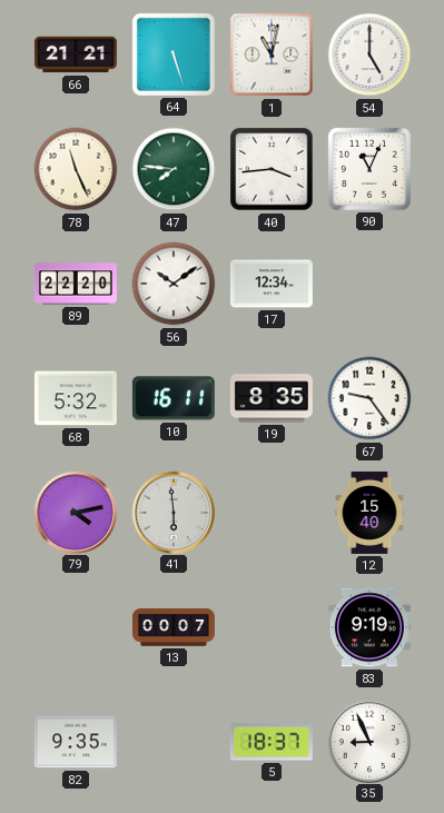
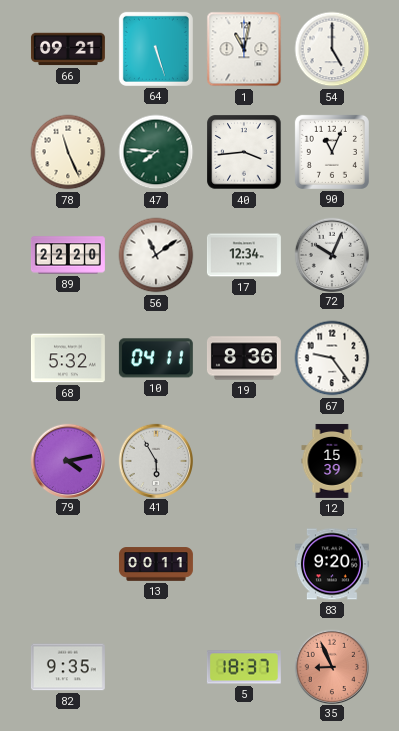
66: 21:21 -> 09:21 (68, 49)
56: 10:09 -> 11:09 (156, 255)
72: none -> 10:04 (331, 254)
10: 16:11 -> 04:11 (156, 358)
19: 8:35 -> 8:36 (244, 358)
41: 5:59 -> 5:55 (155, 460)
12: 15:40 -> 15:39 (332, 461)
13: 00:07 -> 00:11 (156, 564)
83: 9:19 -> 9:20 (332, 564)
35 dial: white -> salmon (331, 666)
